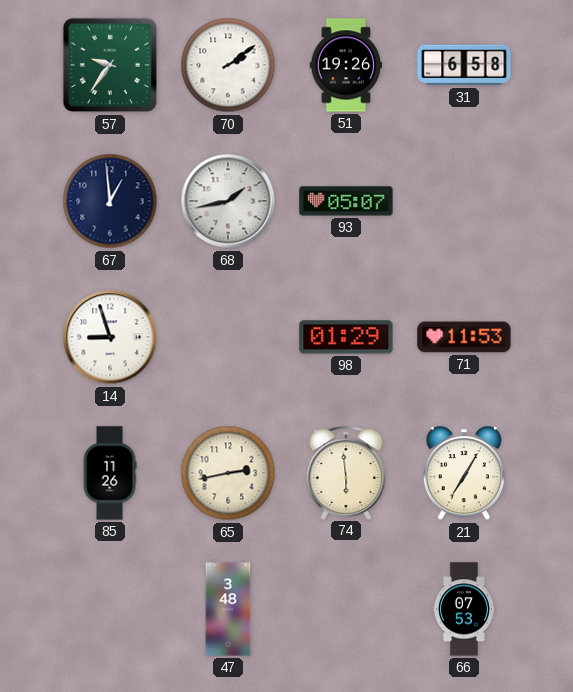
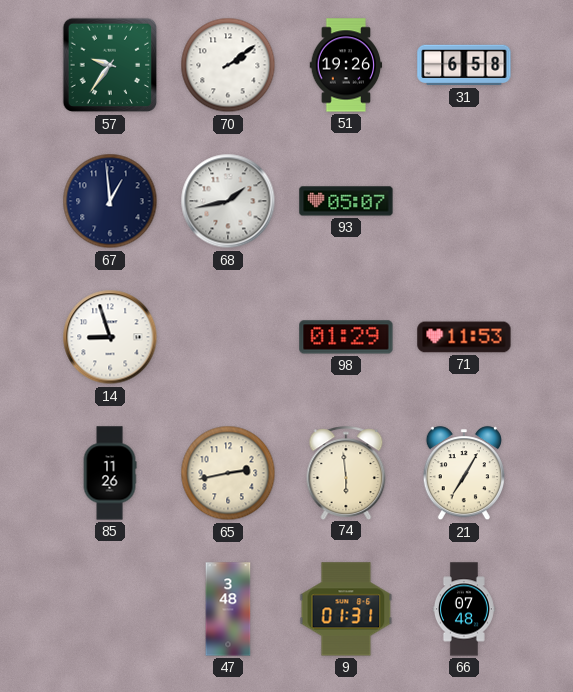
9: none -> 01:31 (346, 609)
66: 07:53 -> 07:48 (464, 609)
